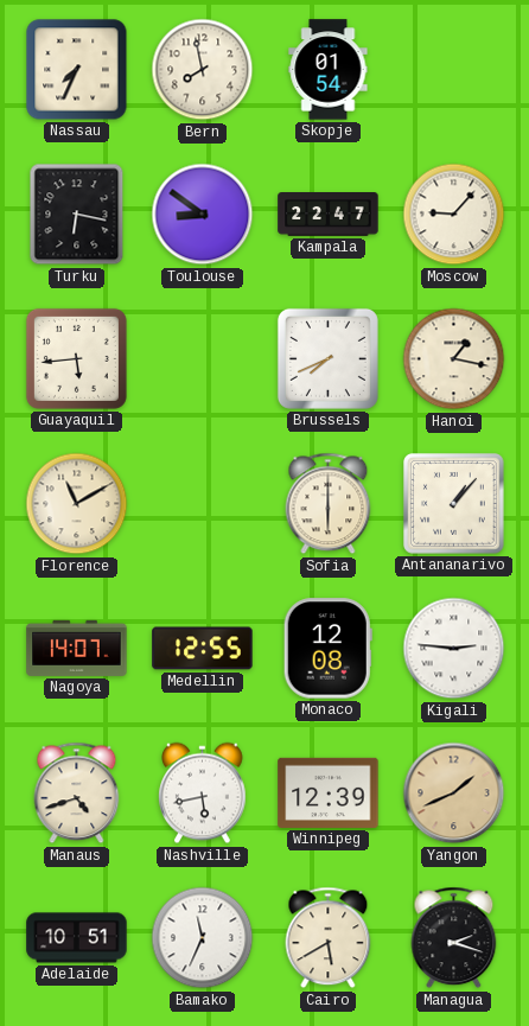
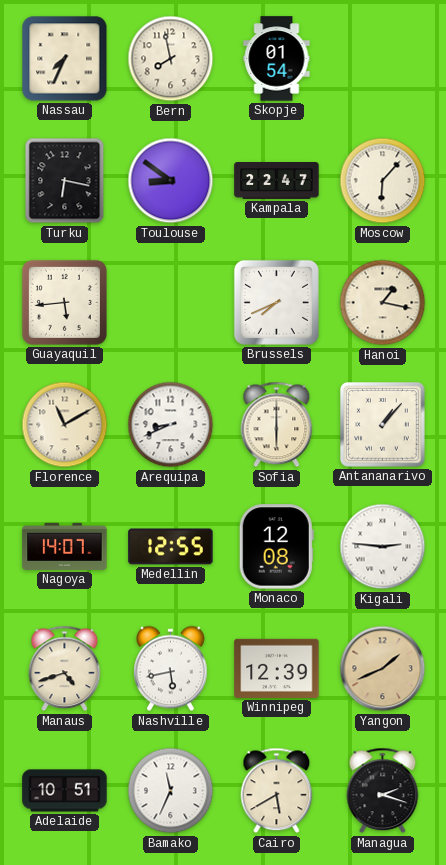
Moscow: 9:07 -> 6:07 (383, 181)
Arequipa: none -> 8:41 (171, 425)
